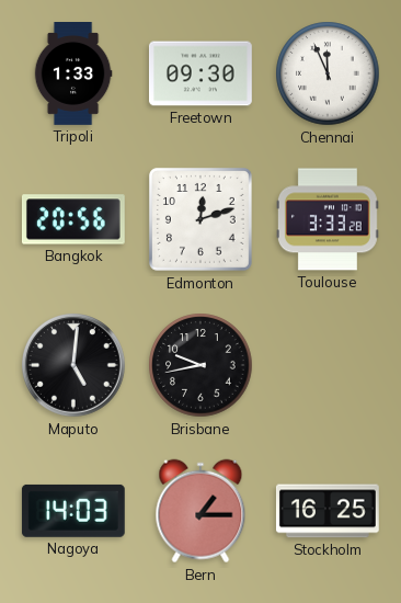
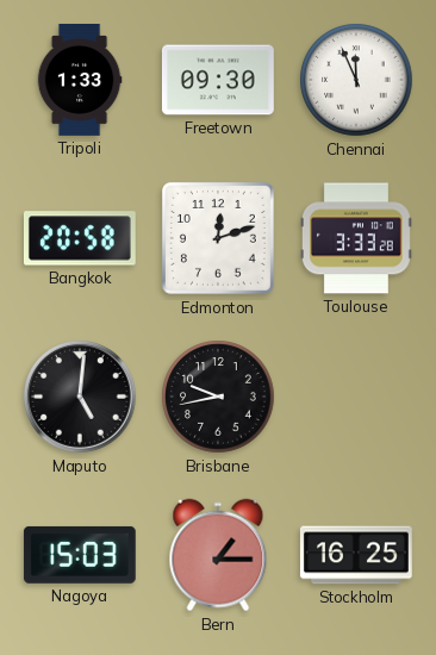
Bangkok: 20:56 -> 20:58 (80, 238)
Nagoya: 14:03 -> 15:03 (80, 555)
